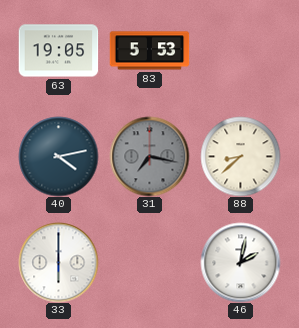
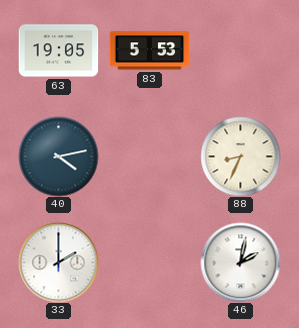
31: 7:17 -> none (149, 156)
88: 8:38 -> 8:34 (240, 156)
33: 6:00 -> 2:00 (58, 262)
